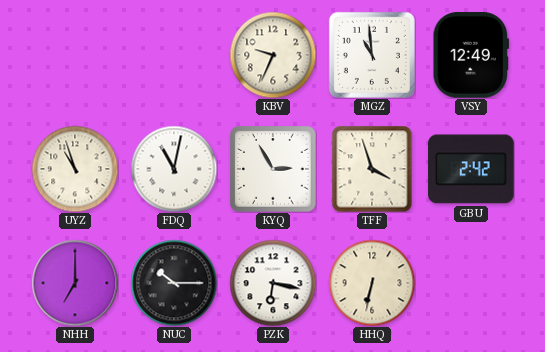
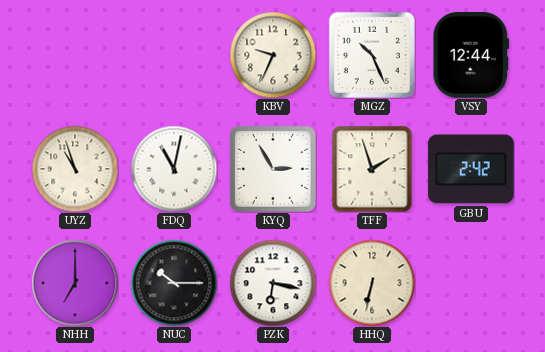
MGZ: 10:59 -> 10:26 (372, 55)
VSY: 12:49 -> 12:44 (470, 55)
TFF: 3:57 -> 1:57 (372, 169)
